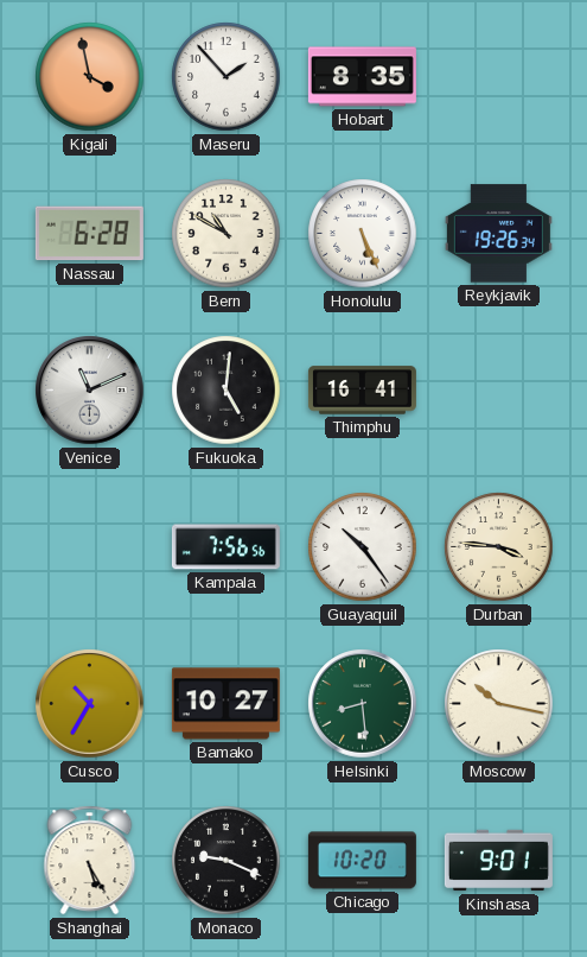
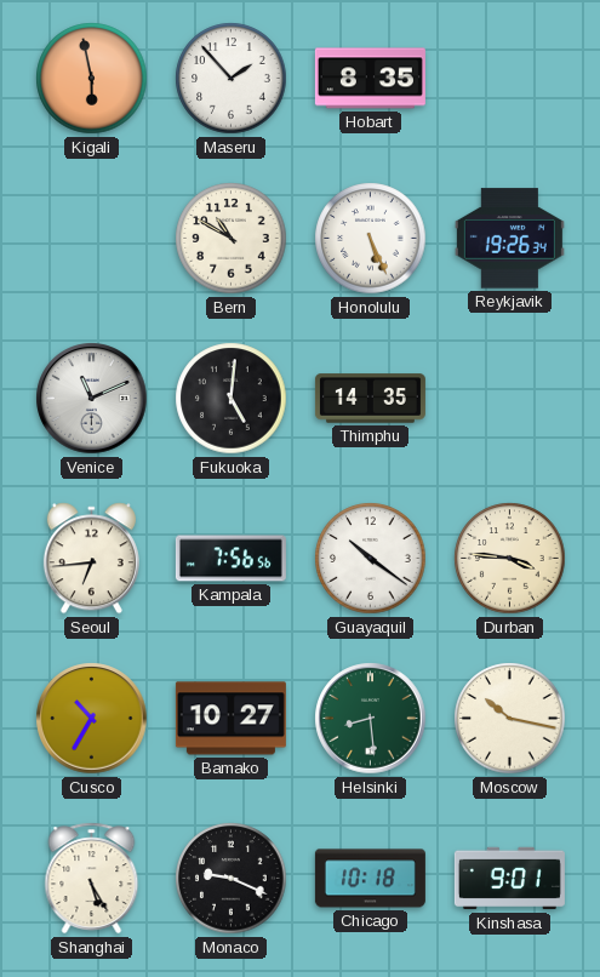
Kigali: 3:58 -> 5:58 (92, 79)
Nassau: 6:28 -> none (89, 234)
Thimphu: 16:41 -> 14:35 (370, 399)
Seoul: none -> 6:44 (91, 559)
Guayaquil: 10:24 -> 10:21 (371, 559)
Chicago: 10:20 -> 10:18 (370, 879)
